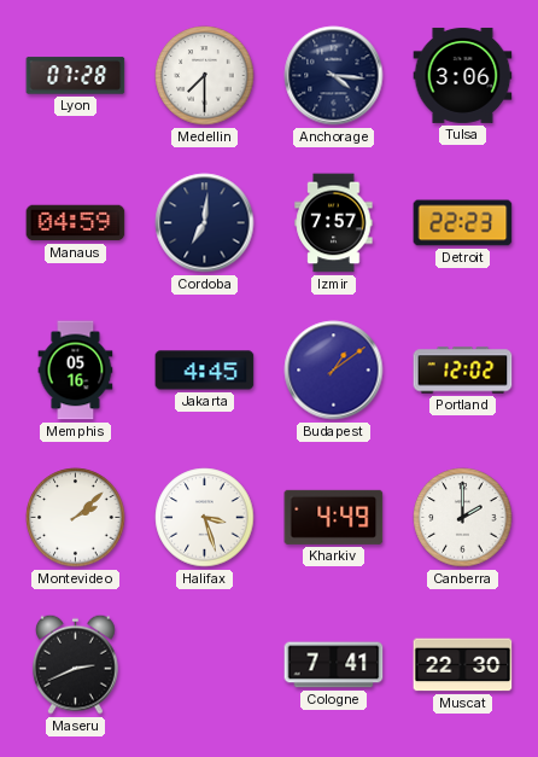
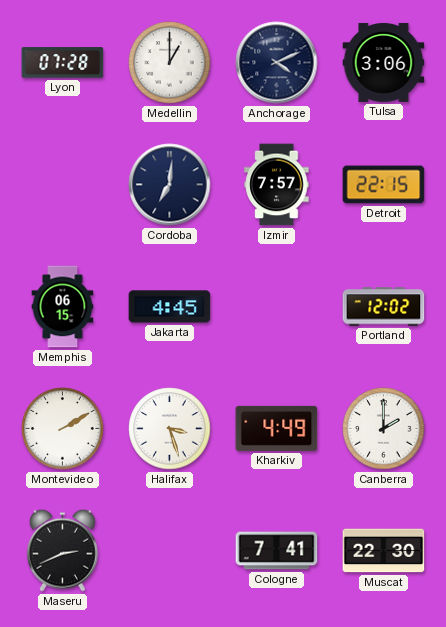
Medellin: 7:30 -> 1:00 (170, 63)
Anchorage: 4:16 -> 4:11 (277, 63)
Manaus: 04:59 -> none (76, 223)
Detroit: 22:23 -> 22:15 (384, 185)
Memphis: 05:16 -> 06:15 (63, 307)
Budapest: 1:09 -> none (334, 371)
Montevideo: 2:08 -> 2:10 (63, 429)
